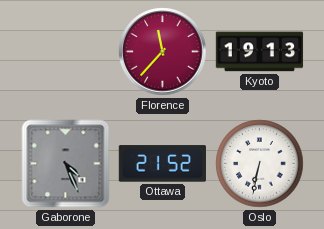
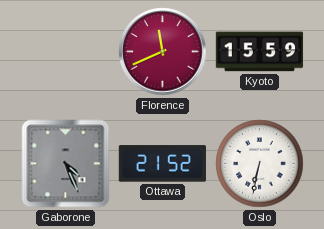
Florence: 11:37 -> 11:41 (163, 52)
Kyoto: 19:13 -> 15:59 (260, 52)
